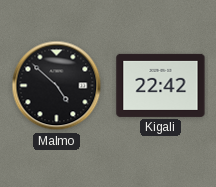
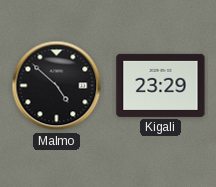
Kigali: 22:42 -> 23:29 (161, 85)
